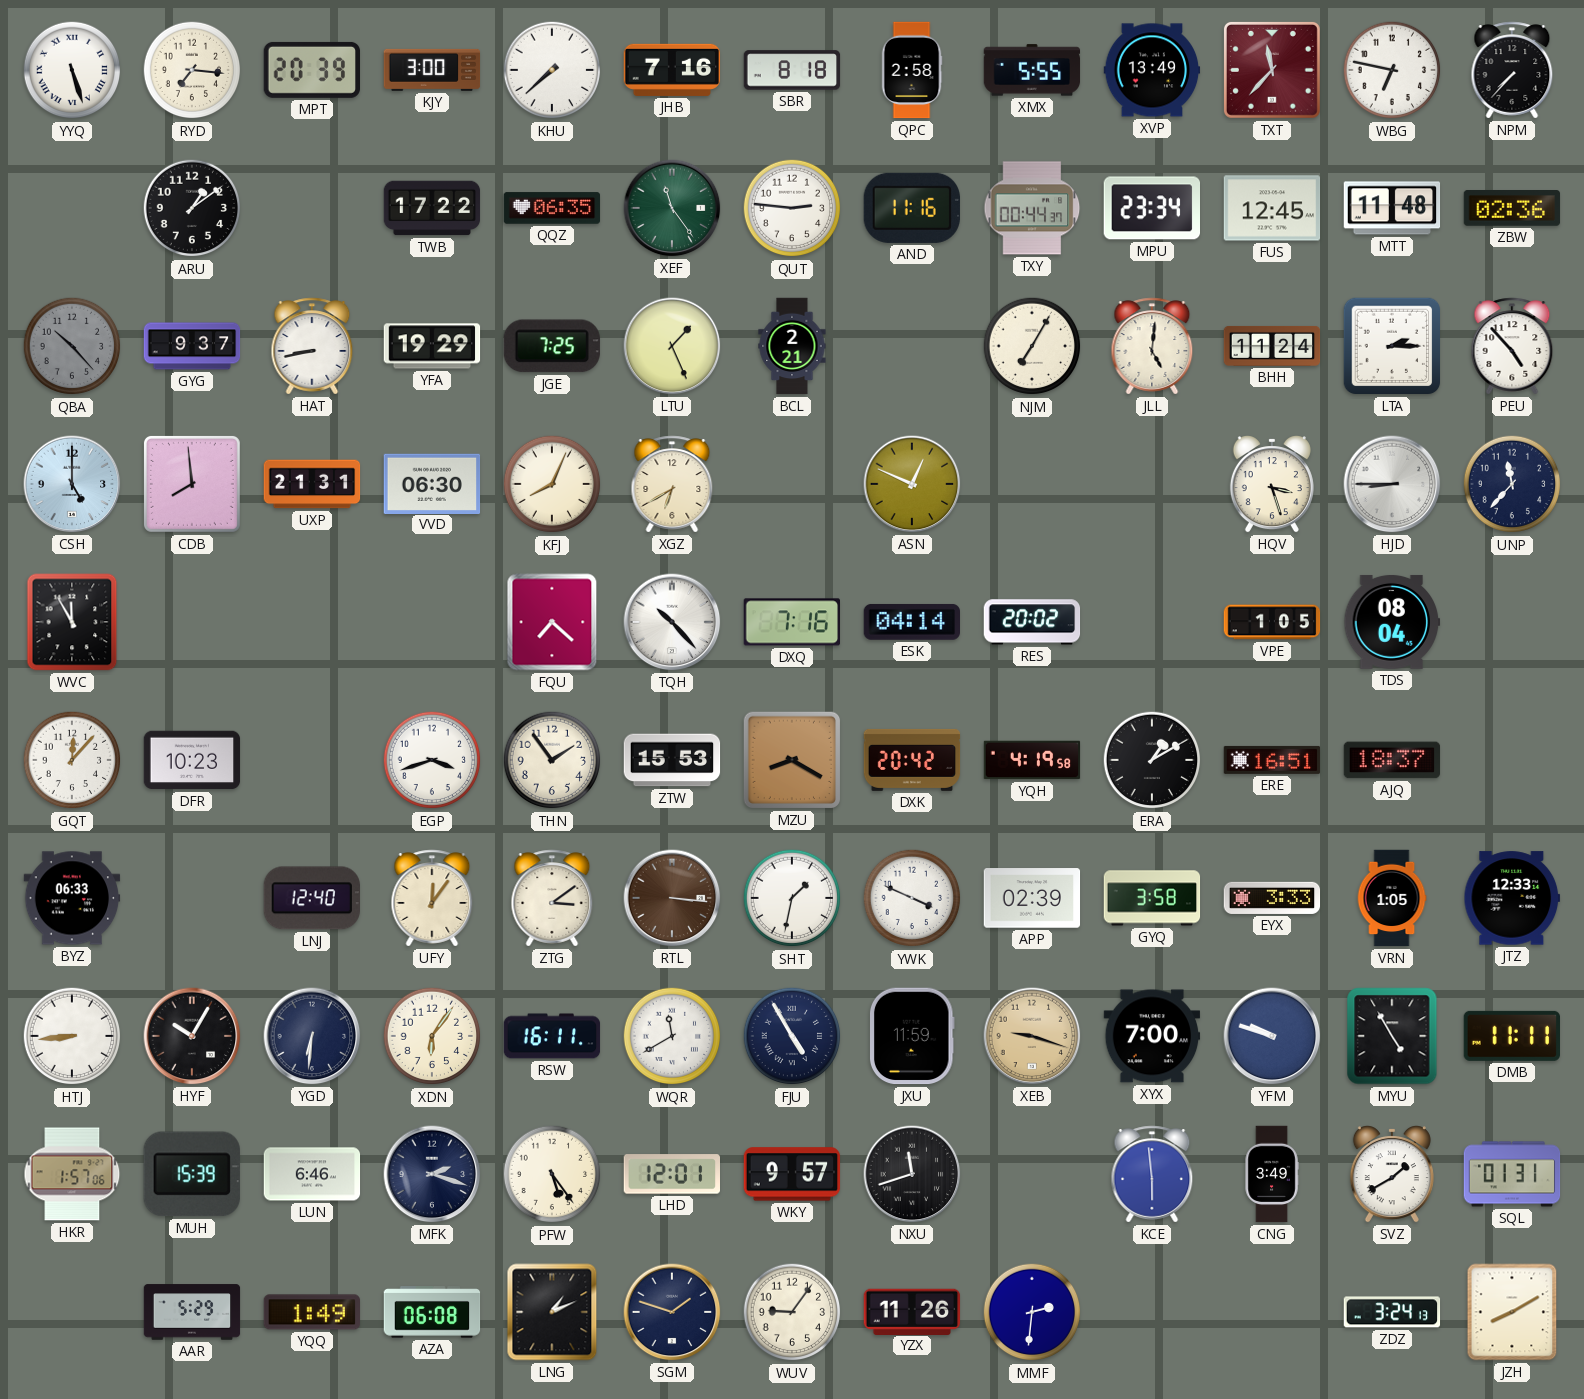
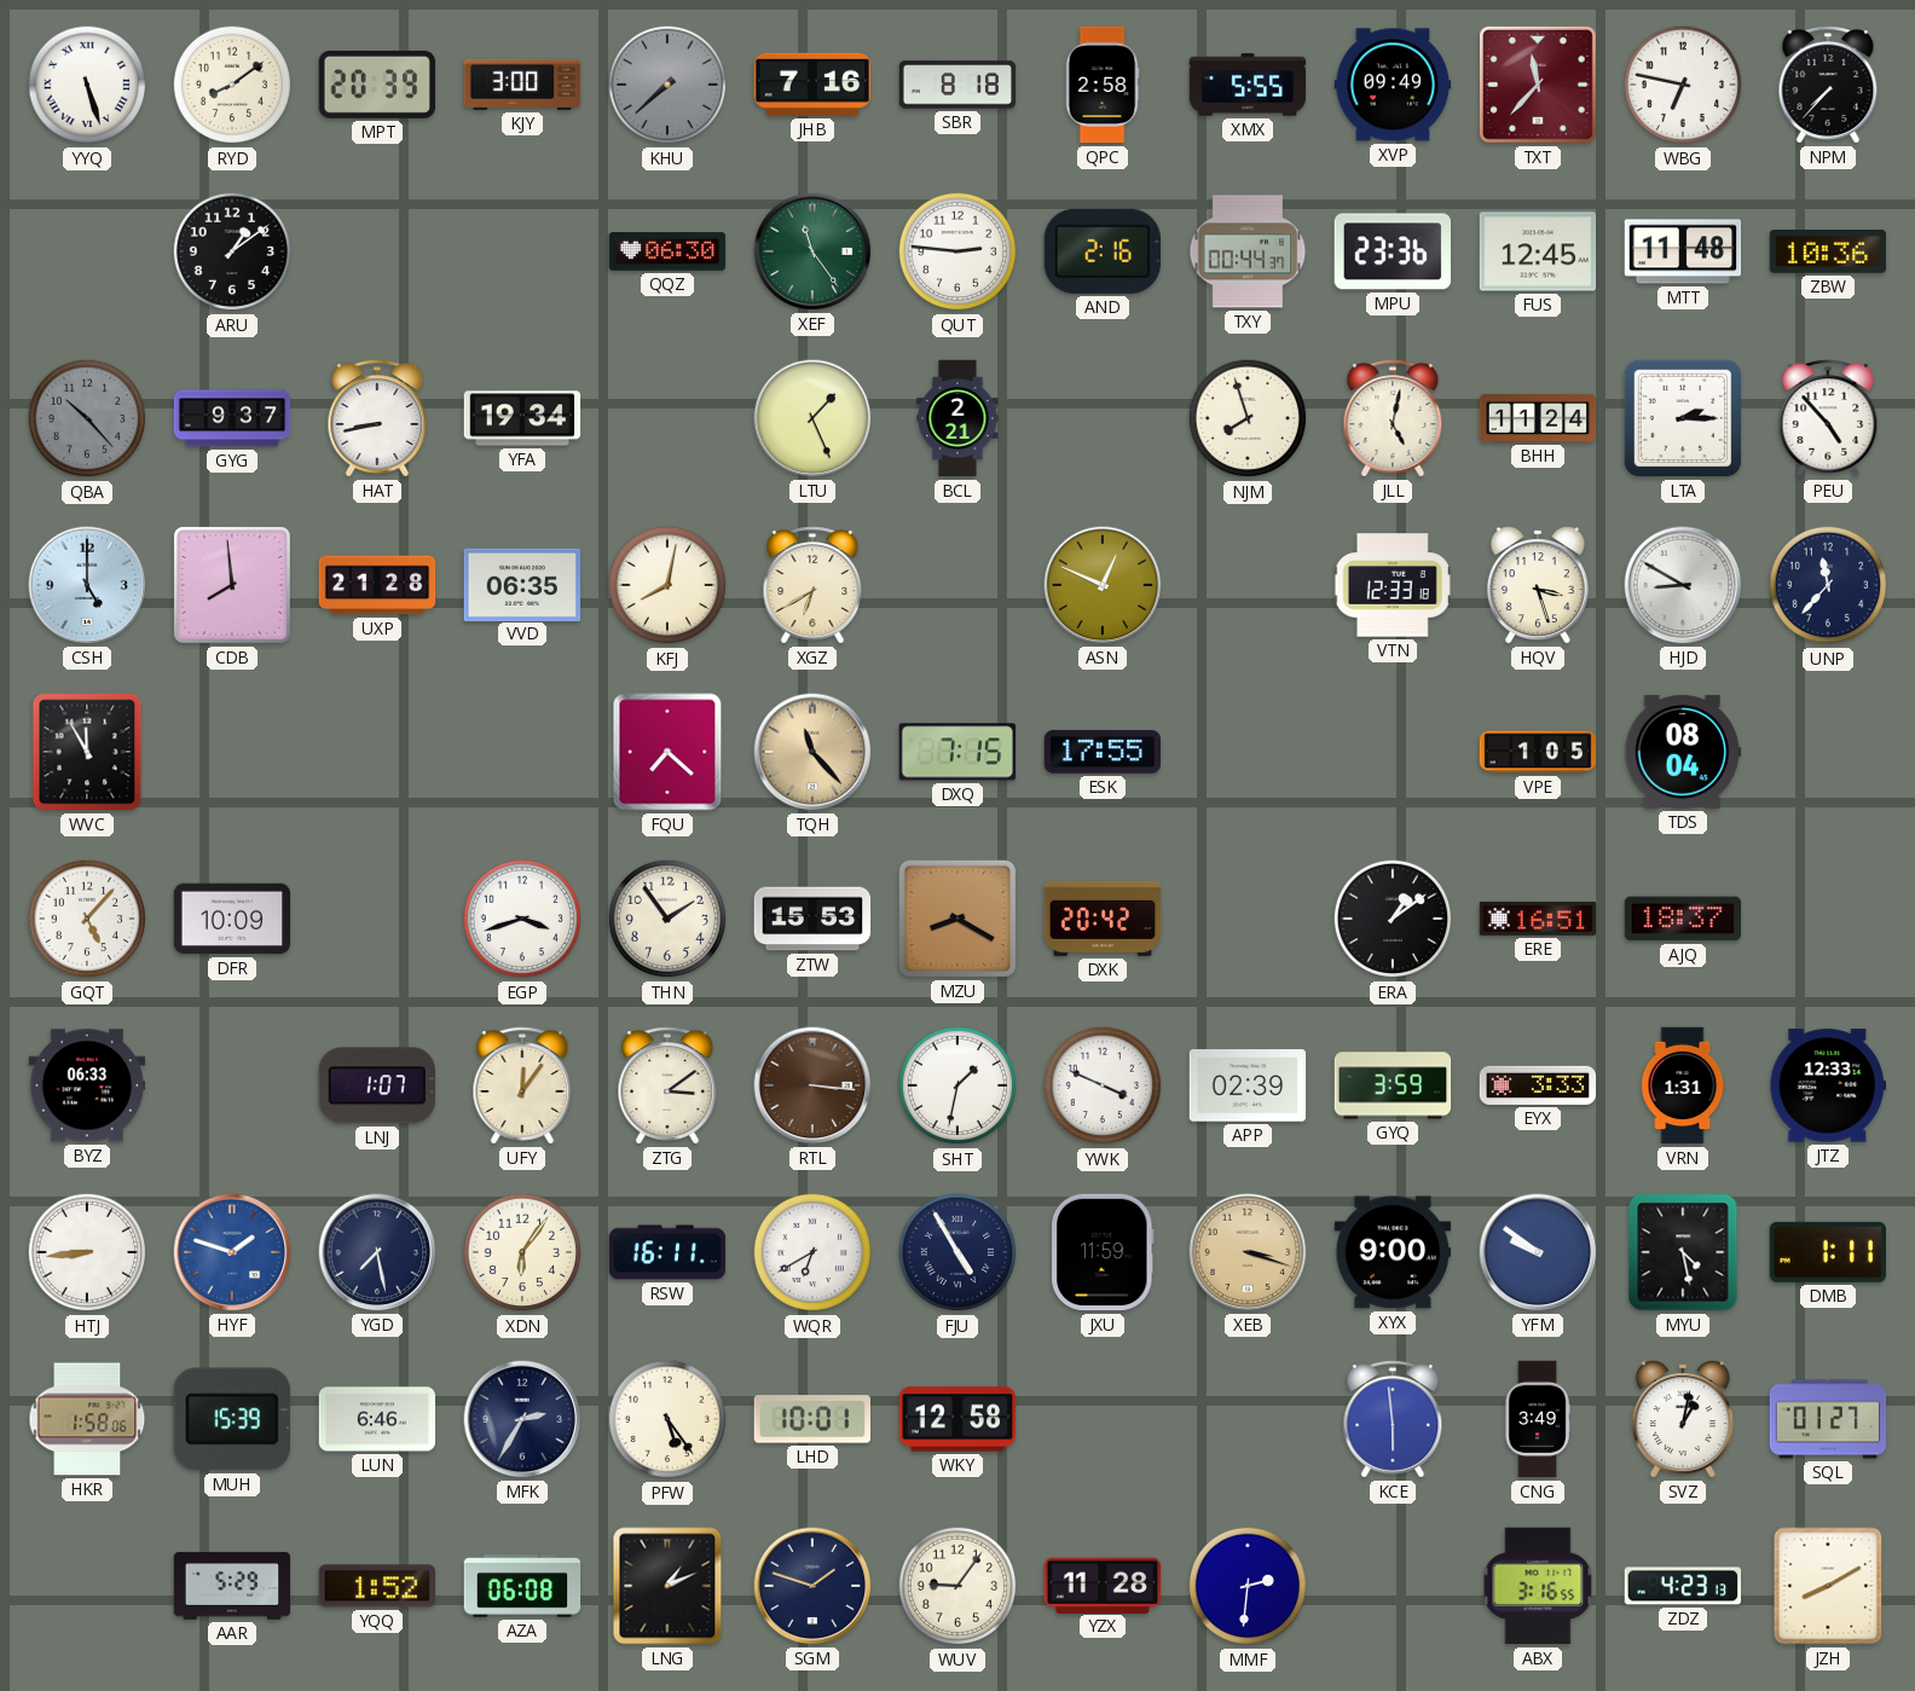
RYD: 7:16 -> 8:09 (232, 85)
KHU dial: white -> grey (667, 85)
XVP: 13:49 -> 09:49 (1393, 85)
TWB: 17:22 -> none (432, 208)
QQZ: 06:35 -> 06:30 (667, 251)
AND: 11:16 -> 2:16 (1103, 251)
MPU: 23:34 -> 23:36 (1392, 251)
ZBW: 02:36 -> 10:36 (1828, 253)
YFA: 19:29 -> 19:34 (522, 418)
JGE: 7:25 -> none (552, 346)
NJM: 7:05 -> 7:57 (1248, 418)
JLL: 5:01 -> 5:02 (1393, 418)
UXP: 21:31 -> 21:28 (377, 585)
VVD: 06:30 -> 06:35 (522, 584)
KFJ: 8:04 -> 8:02 (667, 585)
VTN: none -> 12:33 (1393, 585)
HJD: 8:45 -> 8:50 (1683, 585)
TQH: 10:23 -> 11:23 (812, 752)
TQH dial: white -> champagne (812, 752)
DXQ: 7:16 -> 7:15 (957, 752)
ESK: 04:14 -> 17:55 (1103, 752)
RES: 20:02 -> none (1032, 622)
GQT: 12:07 -> 5:07 (87, 919)
DFR: 10:23 -> 10:09 (232, 919)
YQH: 4:19 -> none (1032, 760)
ERA: 1:10 -> 1:09 (1393, 919)
LNJ: 12:40 -> 1:07 (377, 1085)
GYQ: 3:58 -> 3:59 (1393, 1085)
VRN: 1:05 -> 1:31 (1683, 1085)
HYF: 10:05 -> 1:48 (232, 1252)
HYF dial: black -> blue (232, 1252)
YGD: 6:31 -> 7:28 (377, 1252)
WQR: 11:40 -> 6:40 (812, 1252)
XEB: 9:18 -> 3:18 (1248, 1252)
XYX: 7:00 -> 9:00 (1393, 1252)
YFM: 9:48 -> 9:51 (1538, 1252)
MYU: 4:55 -> 4:28 (1683, 1252)
DMB: 11:11 -> 1:11 (1827, 1252)
HKR: 1:57 -> 1:58 (87, 1419)
MFK: 2:18 -> 2:35 (522, 1419)
LHD: 12:01 -> 10:01 (811, 1419)
WKY: 9:57 -> 12:58 (957, 1419)
NXU: 11:42 -> none (912, 1174)
SVZ: 1:40 -> 1:02 (1683, 1419)
SQL: 01:31 -> 01:27 (1828, 1419)
YQQ: 1:49 -> 1:52 (377, 1586)
YZX: 11:26 -> 11:28 (1103, 1585)
ABX: none -> 3:16 (1538, 1586)
ZDZ: 3:24 -> 4:23 (1683, 1586)
